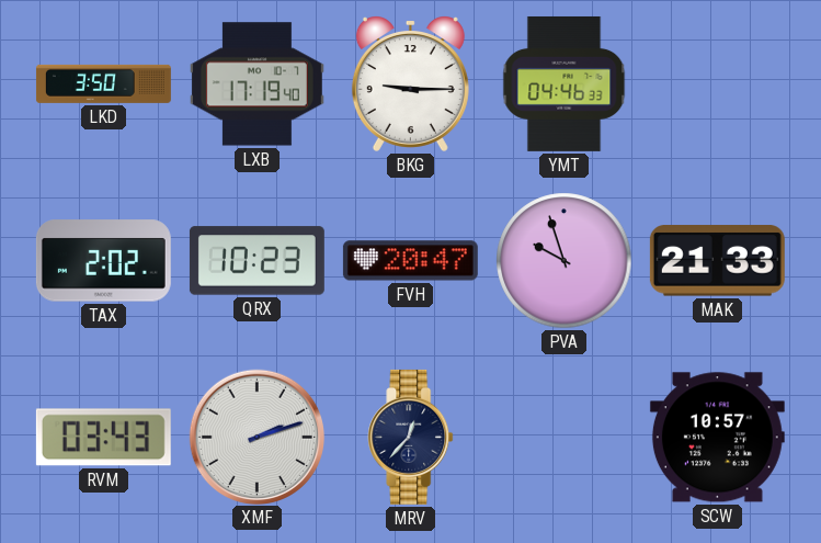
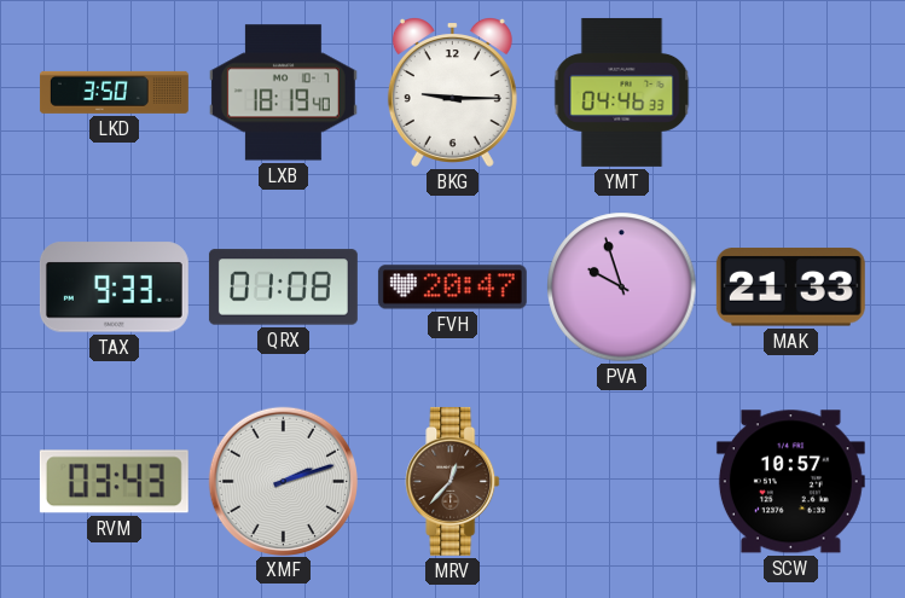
LXB: 17:19 -> 18:19 (283, 93)
TAX: 2:02 -> 9:33 (114, 288)
QRX: 10:23 -> 01:08 (283, 288)
MRV dial: navy -> brown (453, 481)
